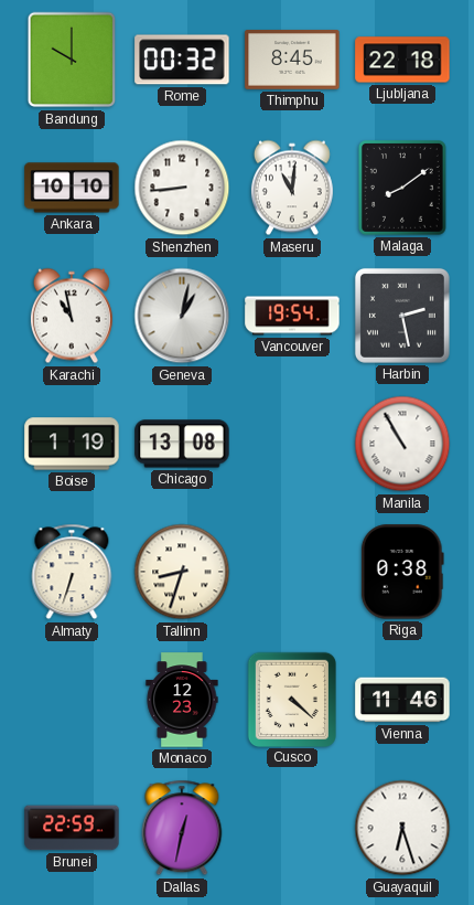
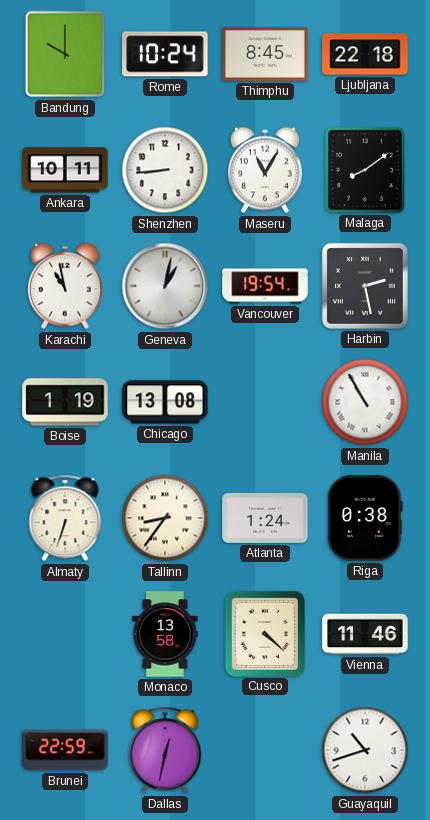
Rome: 00:32 -> 10:24 (165, 54)
Ankara: 10:10 -> 10:11 (65, 170)
Maseru: 11:01 -> 11:05 (265, 170)
Tallinn: 8:33 -> 8:36 (165, 518)
Atlanta: none -> 1:24 (265, 518)
Monaco: 12:23 -> 13:58 (165, 634)
Guayaquil: 6:27 -> 10:42 (365, 750)
